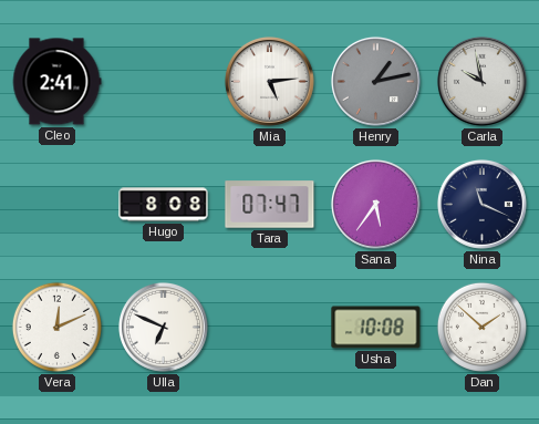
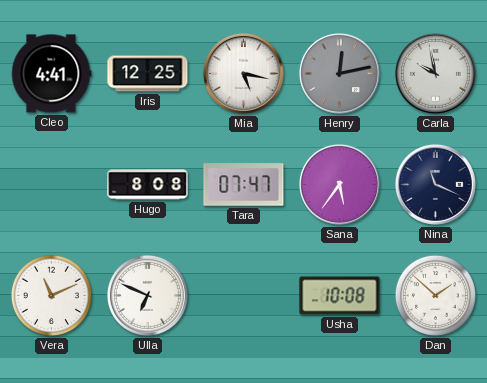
Cleo: 2:41 -> 4:41 (51, 74)
Iris: none -> 12:25 (148, 74)
Mia: 5:14 -> 5:17 (243, 73)
Henry: 1:13 -> 12:13 (339, 73)
Vera: 12:11 -> 11:11 (51, 295)
